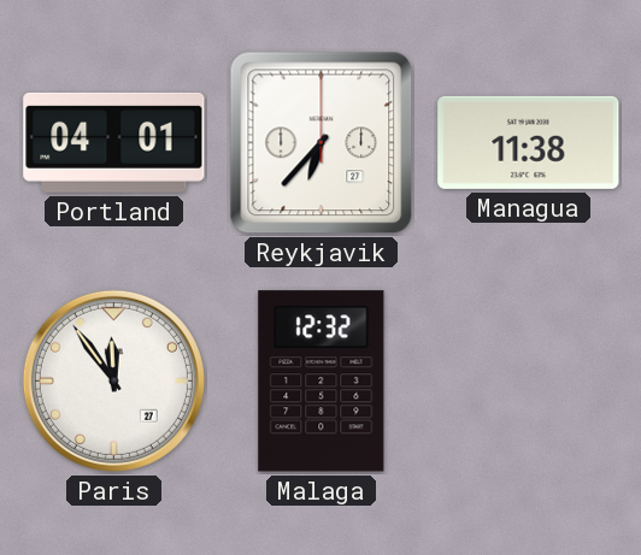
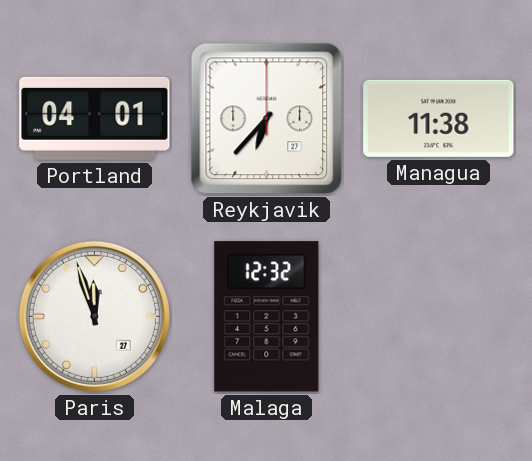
Paris: 11:54 -> 11:57 (94, 316)
